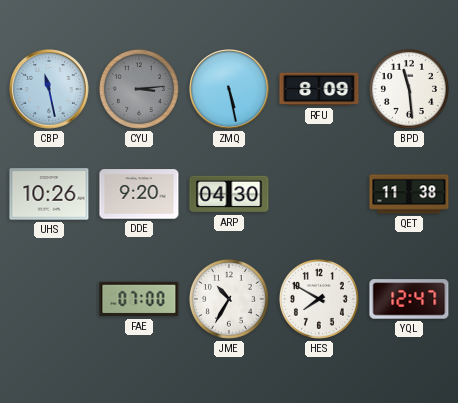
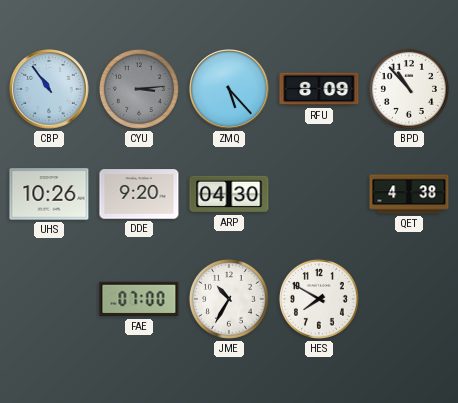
CBP: 11:28 -> 10:54 (49, 89)
ZMQ: 5:28 -> 5:23 (229, 89)
BPD: 11:29 -> 10:53 (409, 89)
QET: 11:38 -> 4:38 (409, 194)
YQL: 12:47 -> none (409, 299)
